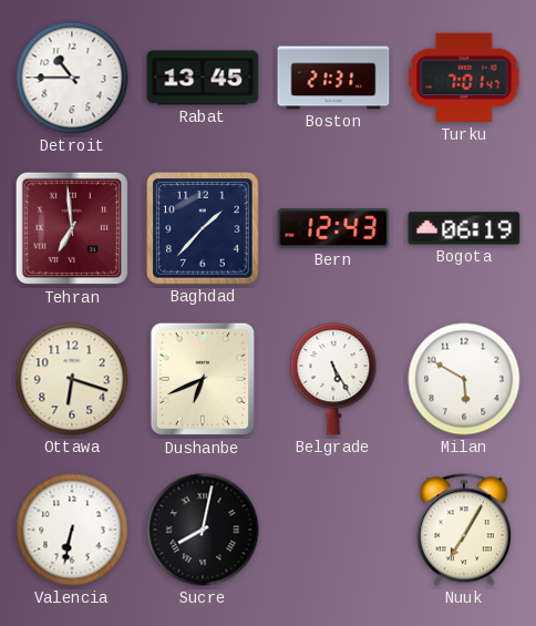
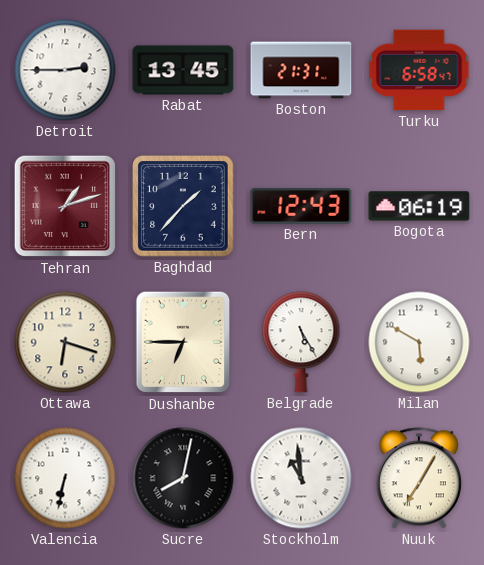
Detroit: 10:45 -> 2:45 (65, 70)
Turku: 7:01 -> 6:58 (419, 70)
Tehran: 6:59 -> 1:12 (65, 206)
Dushanbe: 6:41 -> 6:45 (183, 342)
Stockholm: none -> 10:59 (301, 478)
